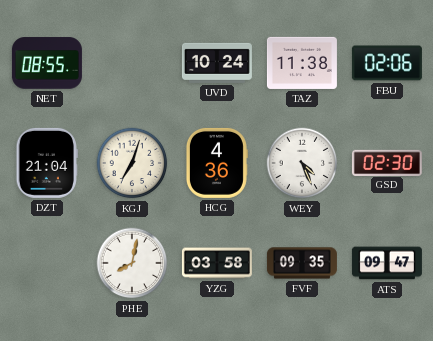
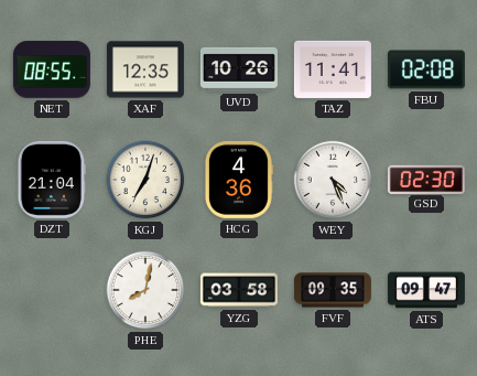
XAF: none -> 12:35 (145, 69)
UVD: 10:24 -> 10:26 (239, 69)
TAZ: 11:38 -> 11:41 (333, 69)
FBU: 02:06 -> 02:08 (426, 69)
